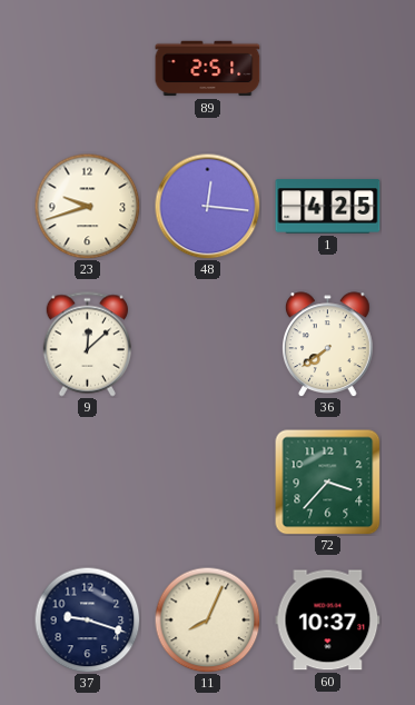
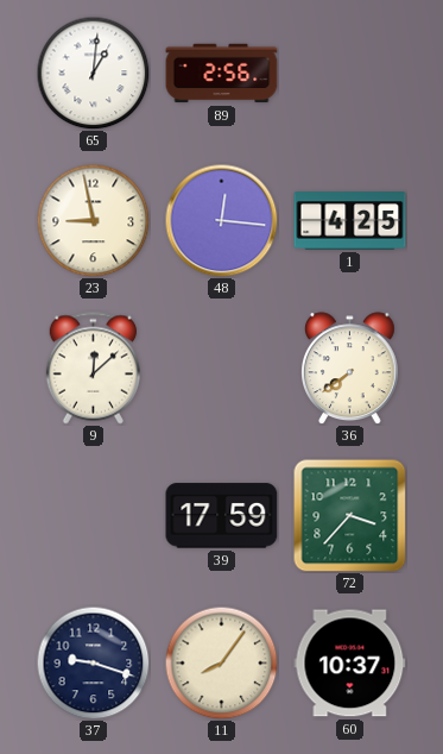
65: none -> 1:01 (93, 73)
89: 2:51 -> 2:56 (222, 74)
23: 9:42 -> 8:58 (93, 220)
39: none -> 17:59 (222, 516)
11: 8:04 -> 8:06 (221, 662)
